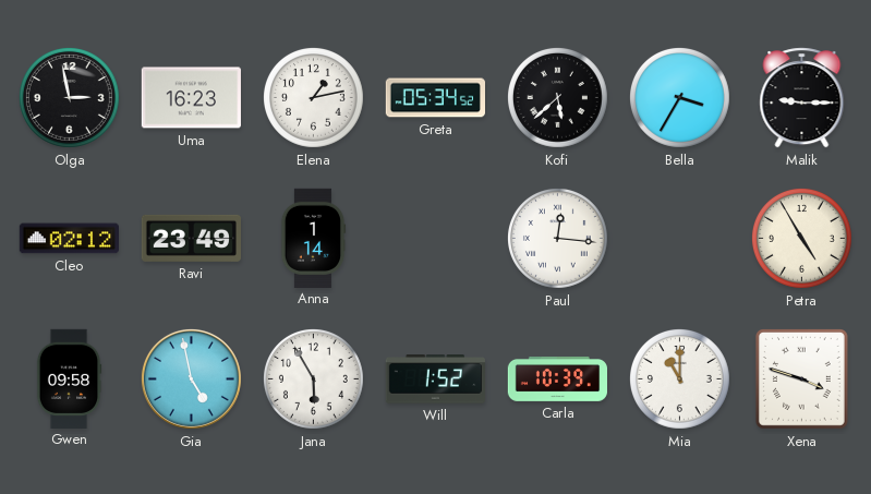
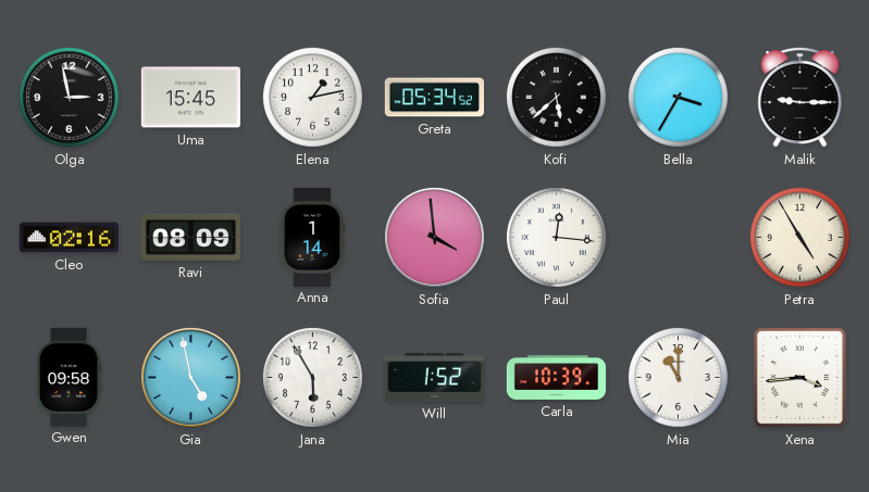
Uma: 16:23 -> 15:45 (190, 98)
Cleo: 02:12 -> 02:16 (69, 238)
Ravi: 23:49 -> 08:09 (190, 237)
Sofia: none -> 3:59 (434, 237)
Xena: 3:48 -> 3:44 (799, 378)
